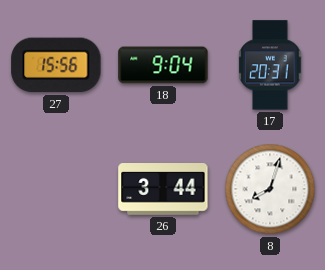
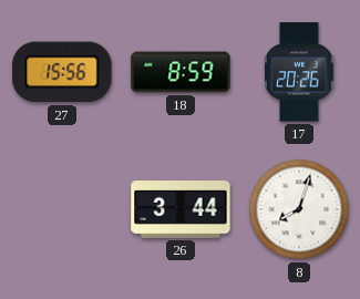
18: 9:04 -> 8:59 (181, 72)
17: 20:31 -> 20:26 (299, 72)
